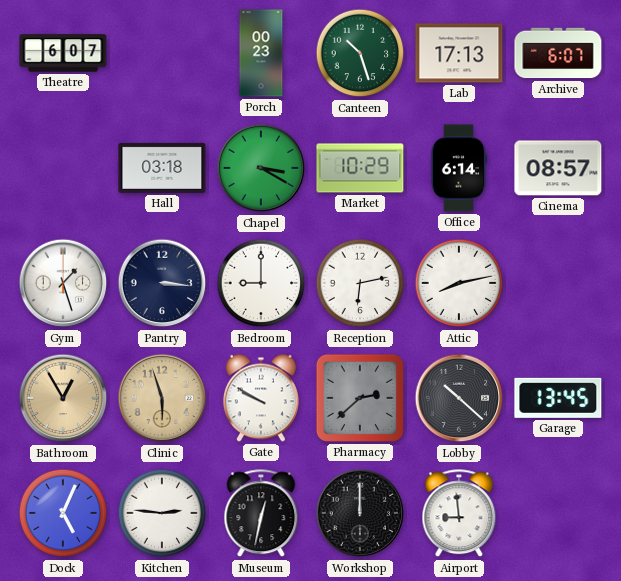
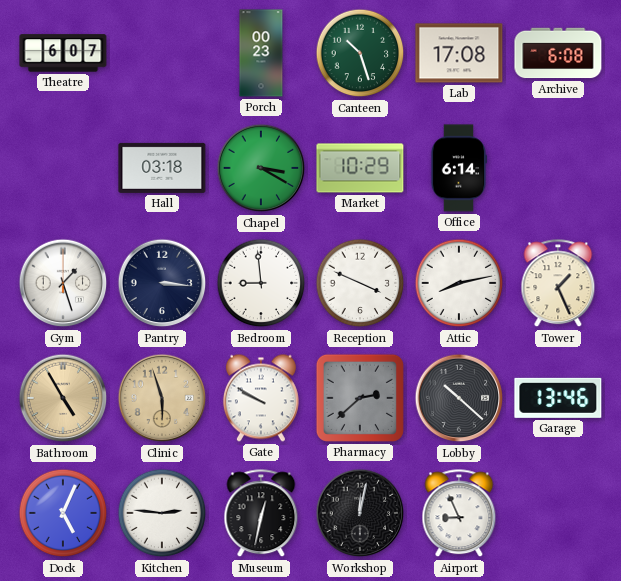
Lab: 17:13 -> 17:08 (459, 53)
Archive: 6:07 -> 6:08 (558, 53)
Cinema: 08:57 -> none (558, 168)
Bedroom: 9:00 -> 8:59 (261, 283)
Reception: 6:13 -> 3:49 (360, 283)
Tower: none -> 1:26 (558, 284)
Bathroom: 12:55 -> 4:55 (63, 398)
Garage: 13:45 -> 13:46 (558, 398)
Workshop: 12:00 -> 12:02 (360, 513)
Airport: 8:59 -> 8:56 (459, 514)
